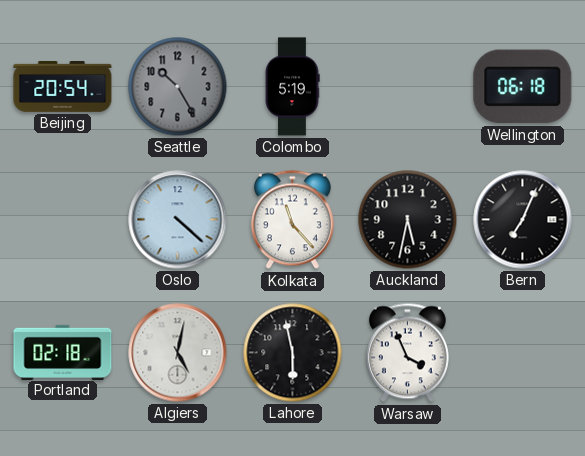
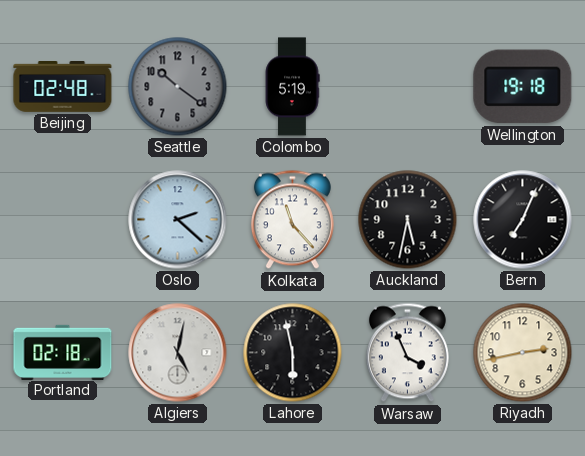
Beijing: 20:54 -> 02:48 (63, 87)
Seattle: 10:25 -> 10:21 (178, 87)
Wellington: 06:18 -> 19:18 (523, 87)
Oslo: 4:22 -> 2:22 (178, 220)
Riyadh: none -> 2:43 (523, 353)
